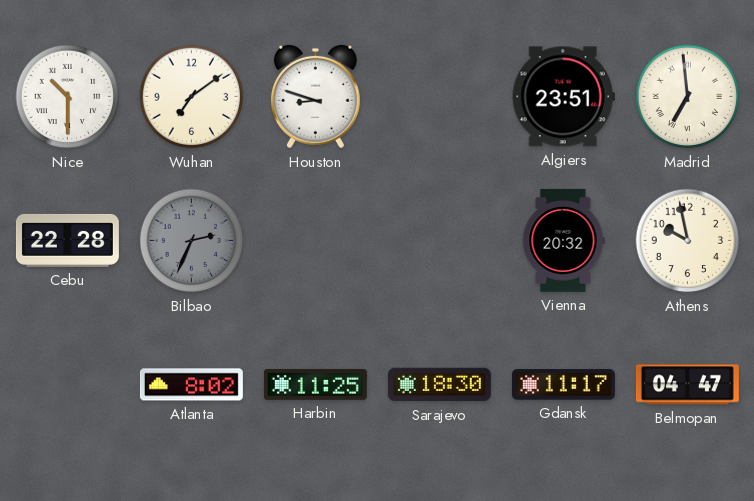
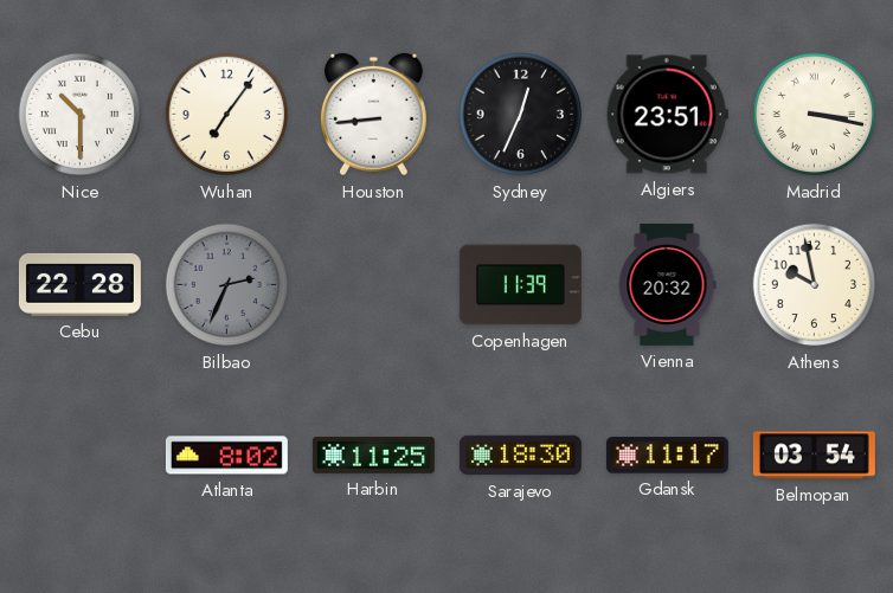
Wuhan: 7:09 -> 7:06 (227, 115)
Houston: 8:48 -> 8:44 (373, 115)
Sydney: none -> 12:34 (521, 115)
Madrid: 6:59 -> 3:17 (815, 115)
Copenhagen: none -> 11:39 (520, 285)
Belmopan: 04:47 -> 03:54 (814, 456)
